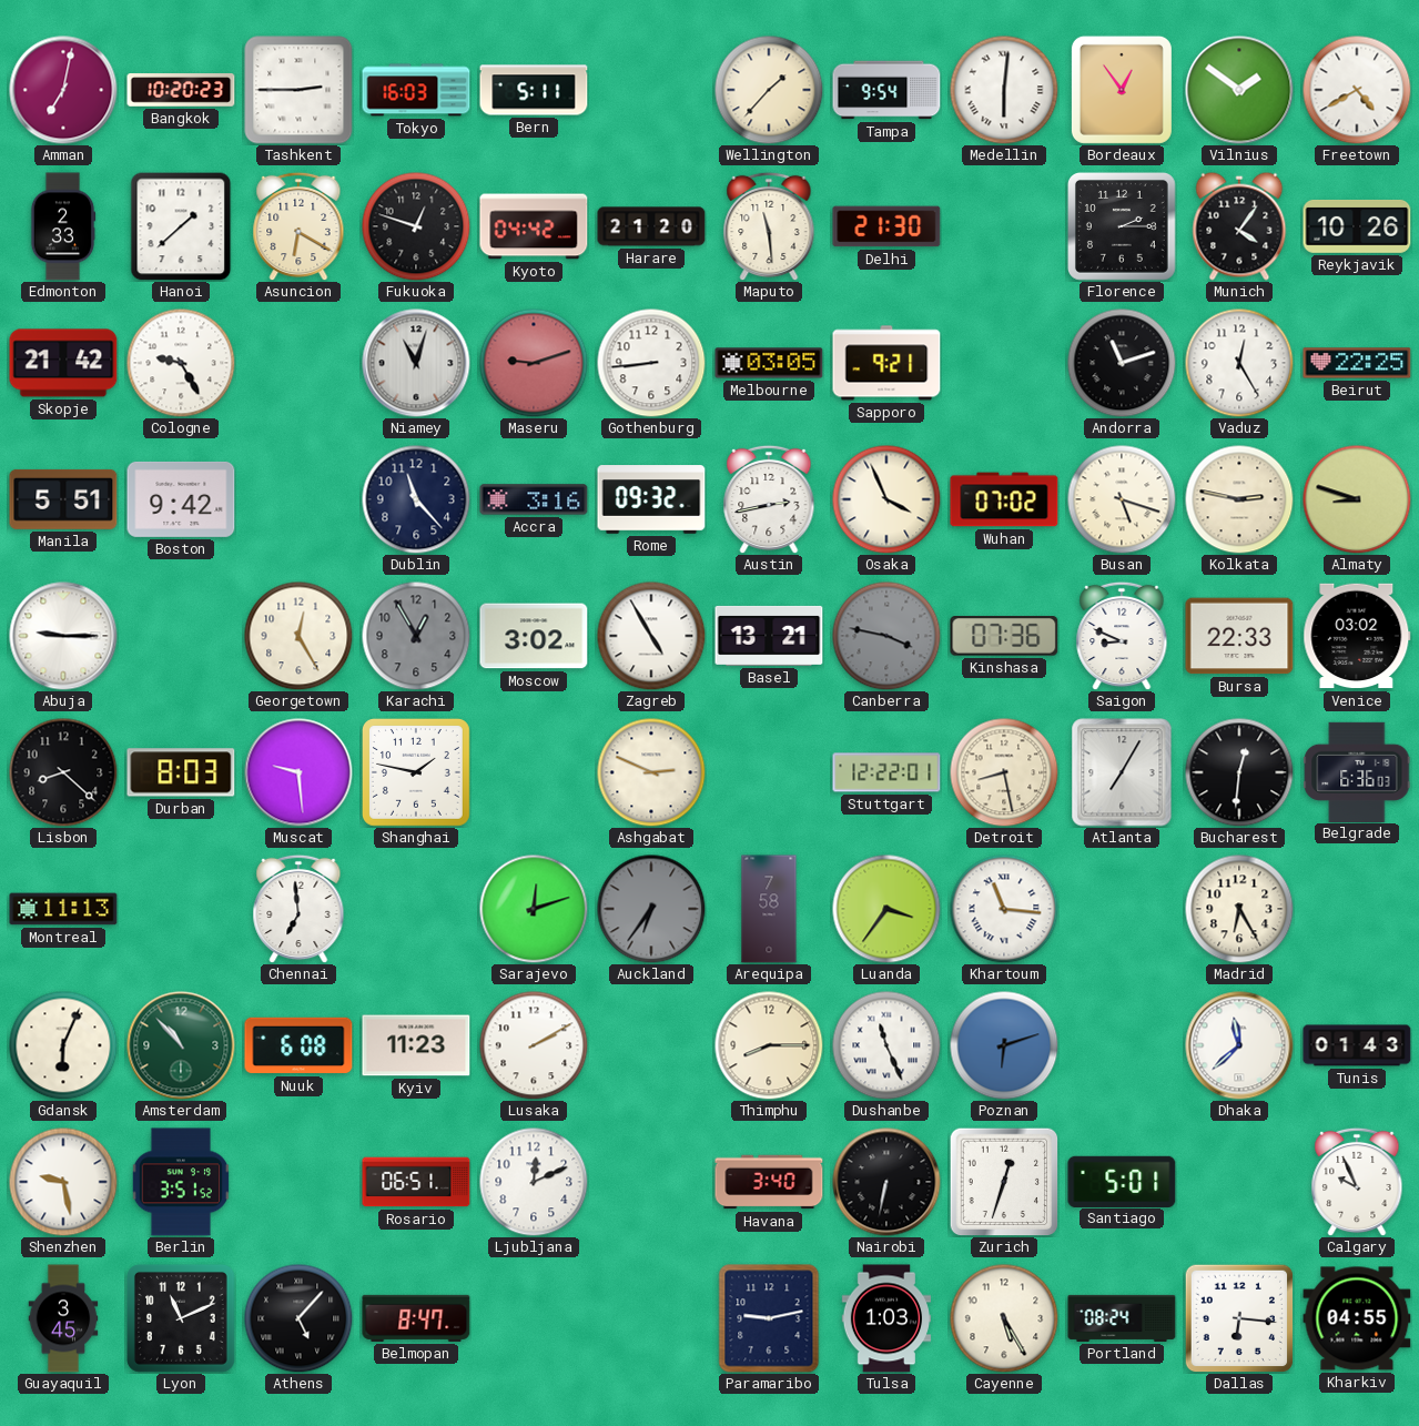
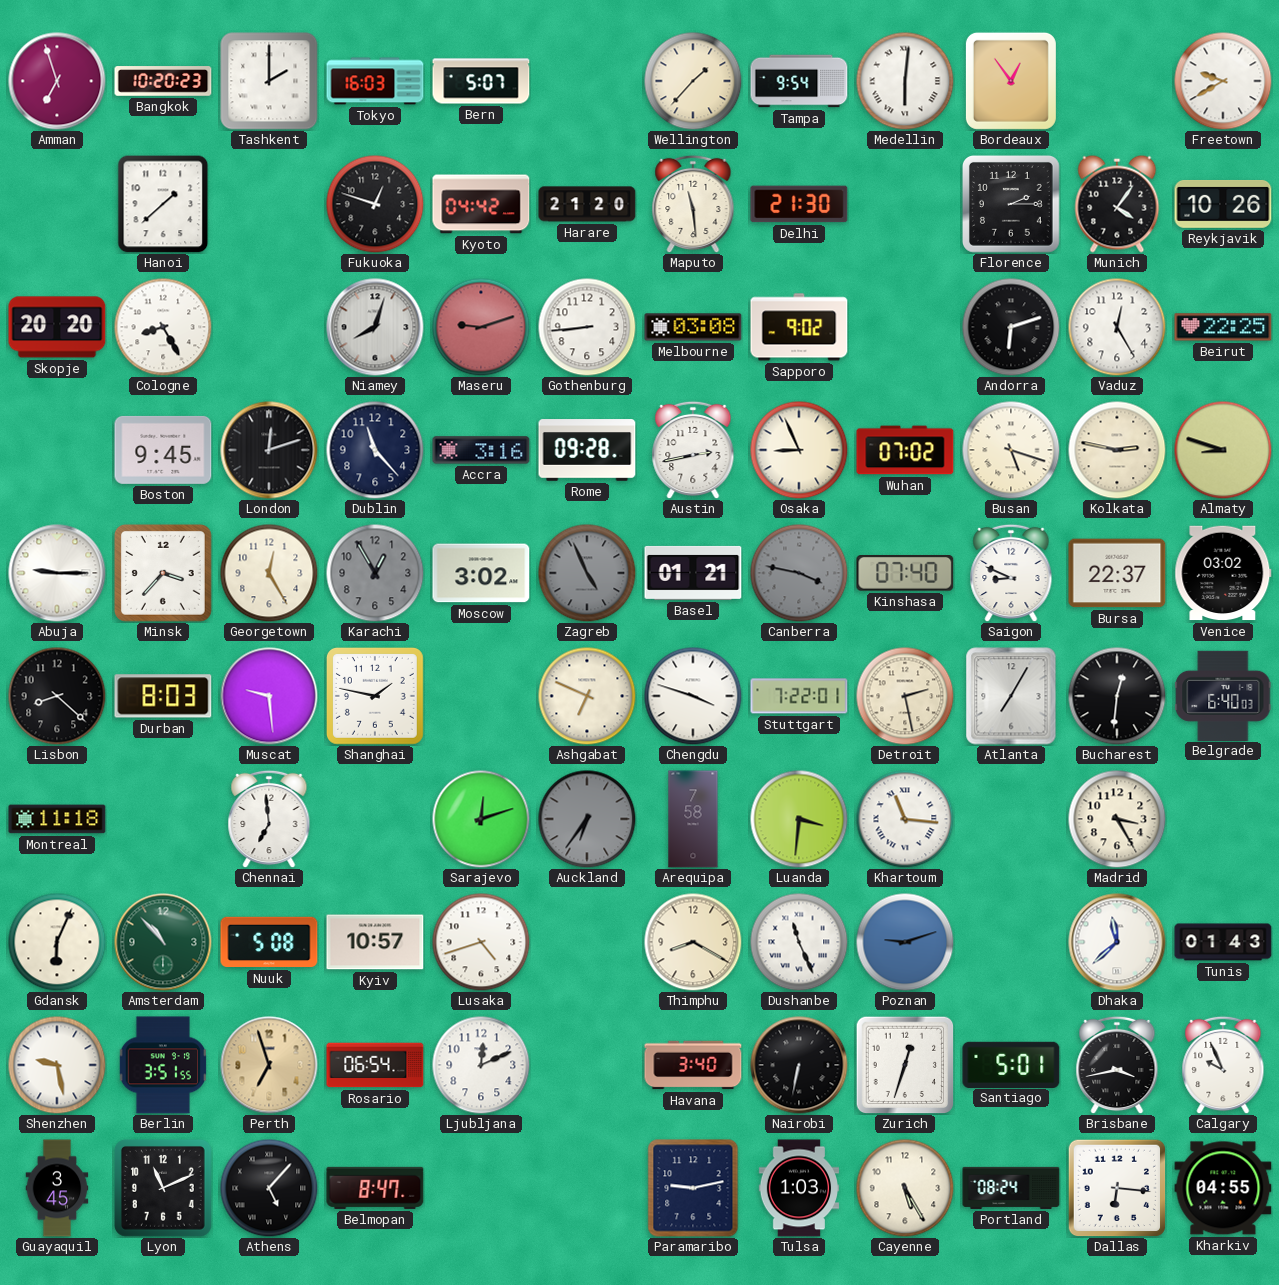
Amman: 7:02 -> 6:57 (57, 81)
Tashkent: 2:45 -> 2:00 (269, 81)
Bern: 5:11 -> 5:07 (481, 81)
Vilnius: 1:51 -> none (1239, 90)
Freetown: 4:40 -> 9:40 (1223, 81)
Edmonton: 2:33 -> none (63, 226)
Asuncion: 6:20 -> none (298, 226)
Skopje: 21:42 -> 20:20 (57, 327)
Cologne: 9:25 -> 8:25 (163, 327)
Niamey: 11:03 -> 8:03 (375, 327)
Melbourne: 03:05 -> 03:08 (693, 327)
Sapporo: 9:21 -> 9:02 (799, 327)
Andorra: 11:12 -> 6:12 (1011, 327)
Manila: 5:51 -> none (63, 499)
Boston: 9:42 -> 9:45 (163, 450)
London: none -> 12:12 (269, 450)
Rome: 09:32 -> 09:28 (587, 450)
Osaka: 3:56 -> 8:56 (799, 450)
Minsk: none -> 3:37 (163, 573)
Zagreb: 4:55 -> 4:56 (587, 573)
Zagreb dial: white -> grey (587, 573)
Basel: 13:21 -> 01:21 (693, 573)
Kinshasa: 07:36 -> 07:40 (905, 574)
Bursa: 22:33 -> 22:37 (1117, 573)
Ashgabat: 2:49 -> 6:49 (587, 696)
Chengdu: none -> 3:48 (693, 696)
Stuttgart: 12:22 -> 7:22 (799, 696)
Detroit: 8:28 -> 2:28 (905, 696)
Belgrade: 6:36 -> 6:40 (1223, 695)
Montreal: 11:13 -> 11:18 (57, 819)
Luanda: 3:36 -> 3:31 (799, 819)
Madrid: 6:25 -> 3:25 (1117, 819)
Nuuk: 6:08 -> 5:08 (269, 942)
Kyiv: 11:23 -> 10:57 (375, 942)
Lusaka: 2:10 -> 4:42 (481, 942)
Thimphu: 8:15 -> 8:20 (693, 942)
Poznan: 6:12 -> 9:12 (905, 942)
Berlin: 3:51:52 -> 3:51:55 (163, 1065)
Perth: none -> 6:57 (269, 1065)
Rosario: 06:51 -> 06:54 (375, 1065)
Brisbane: none -> 3:43 (1117, 1065)
